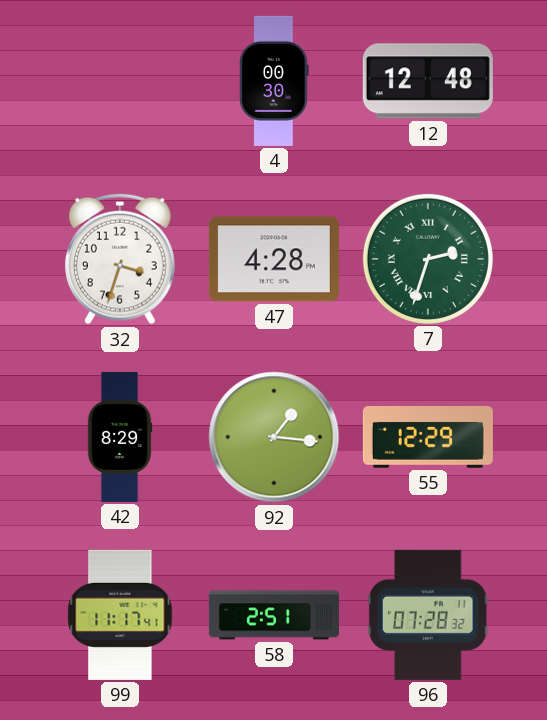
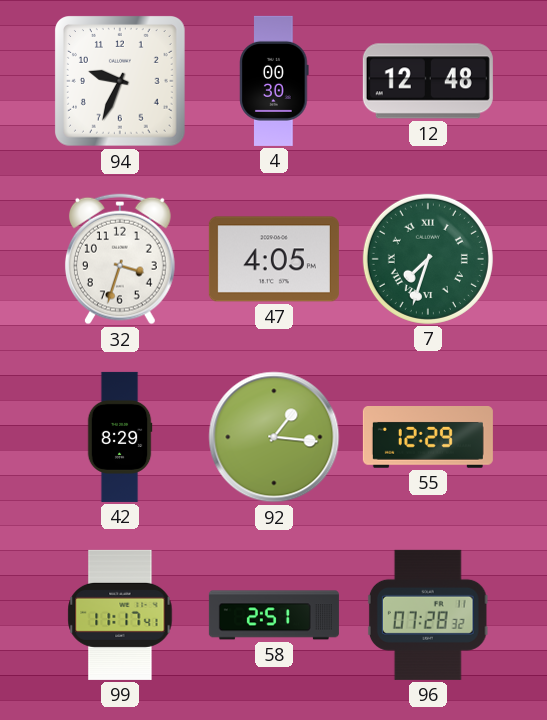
94: none -> 9:34 (121, 82)
47: 4:28 -> 4:05 (274, 259)
7: 2:33 -> 7:33 (428, 259)
